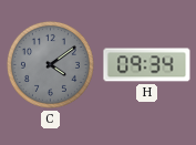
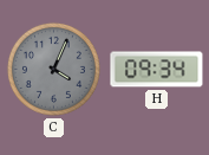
C: 4:09 -> 4:04 (53, 69)
